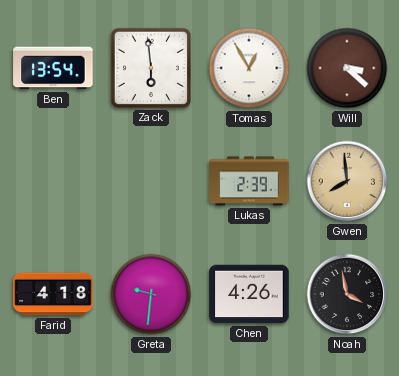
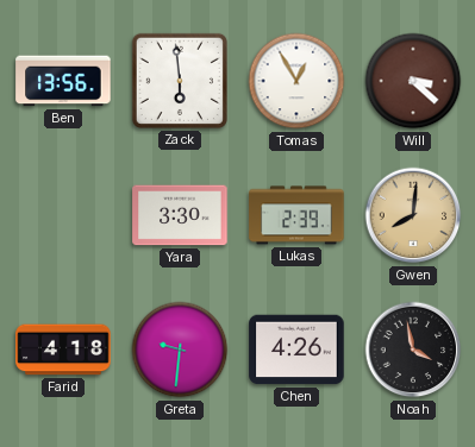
Ben: 13:54 -> 13:56 (63, 81)
Yara: none -> 3:30 (180, 215)
Gwen: 7:59 -> 8:01 (413, 215)
